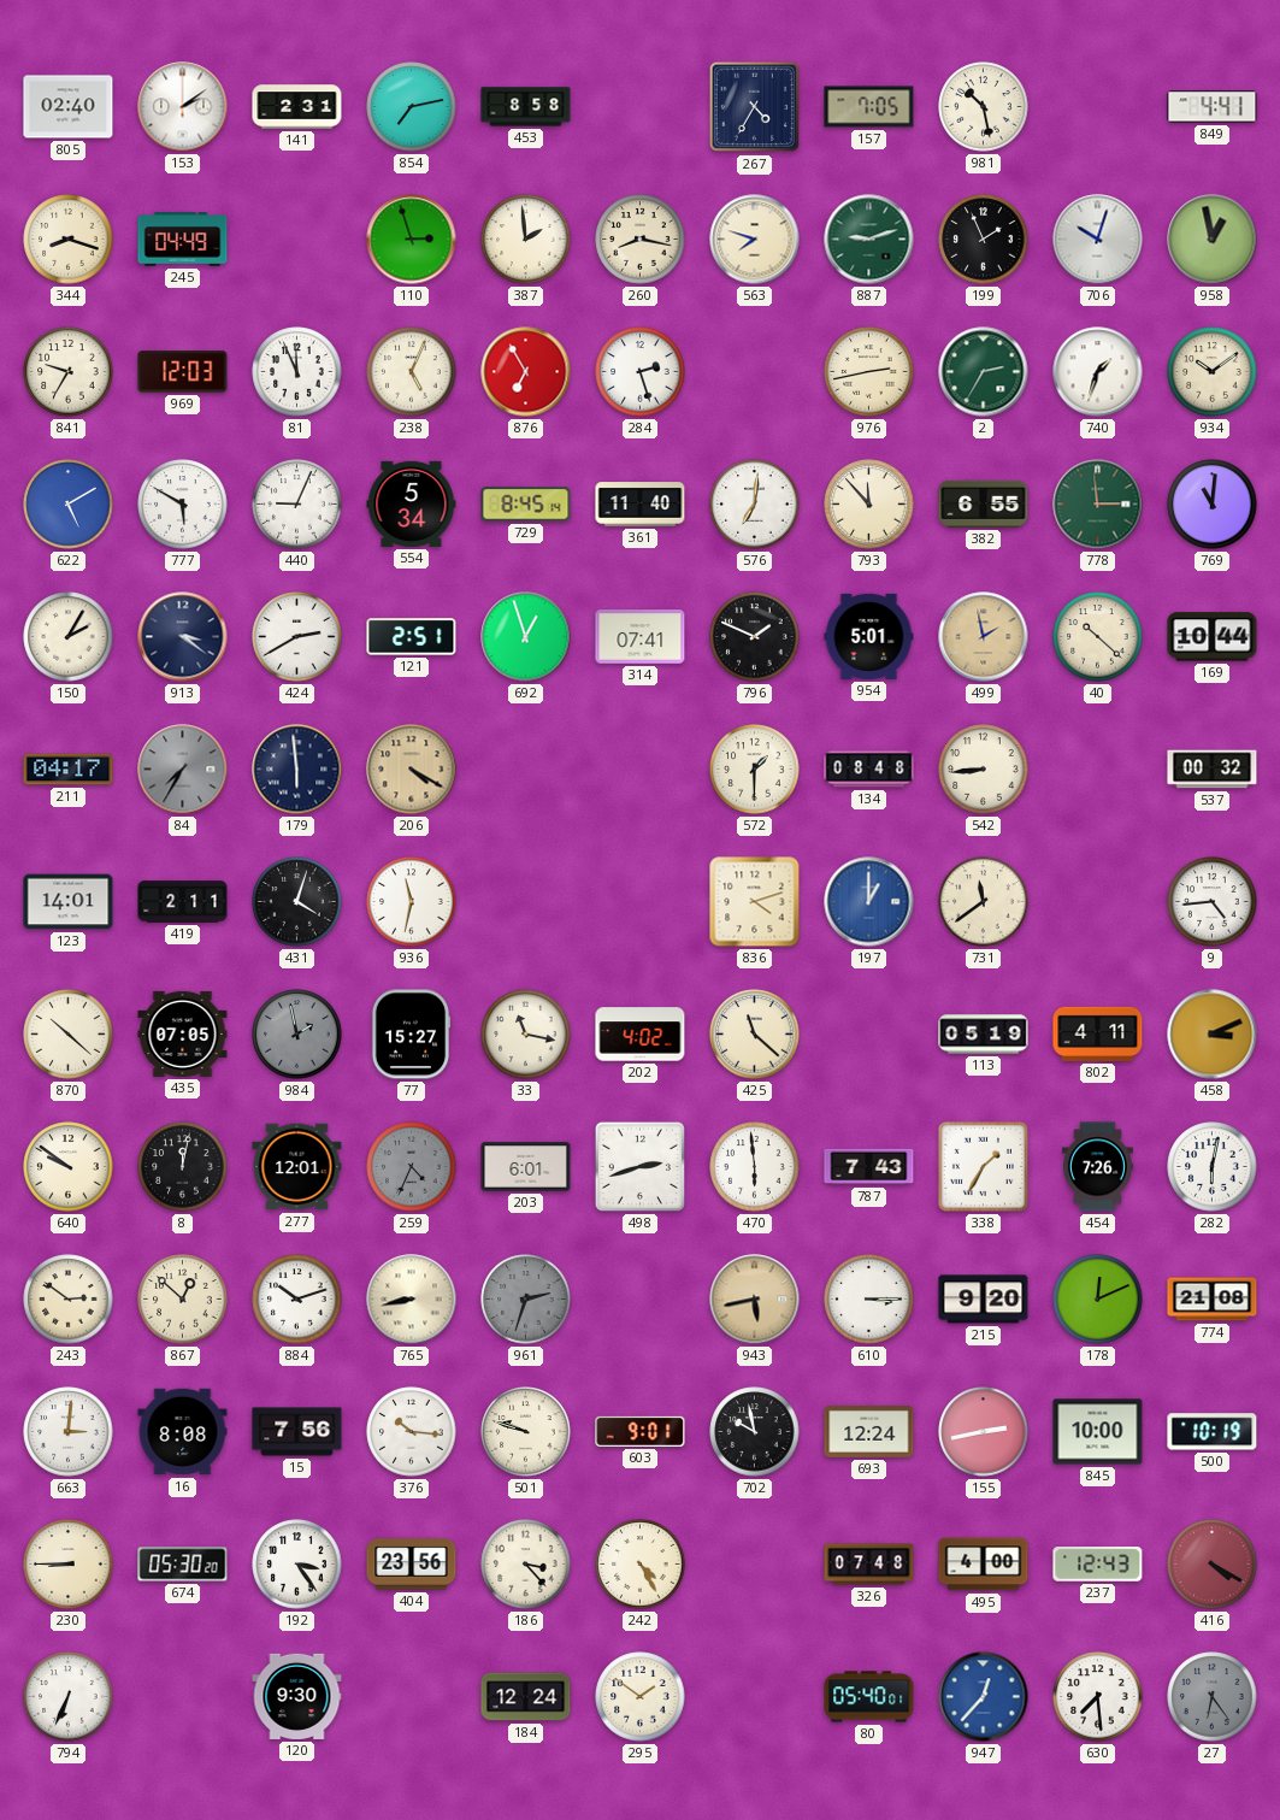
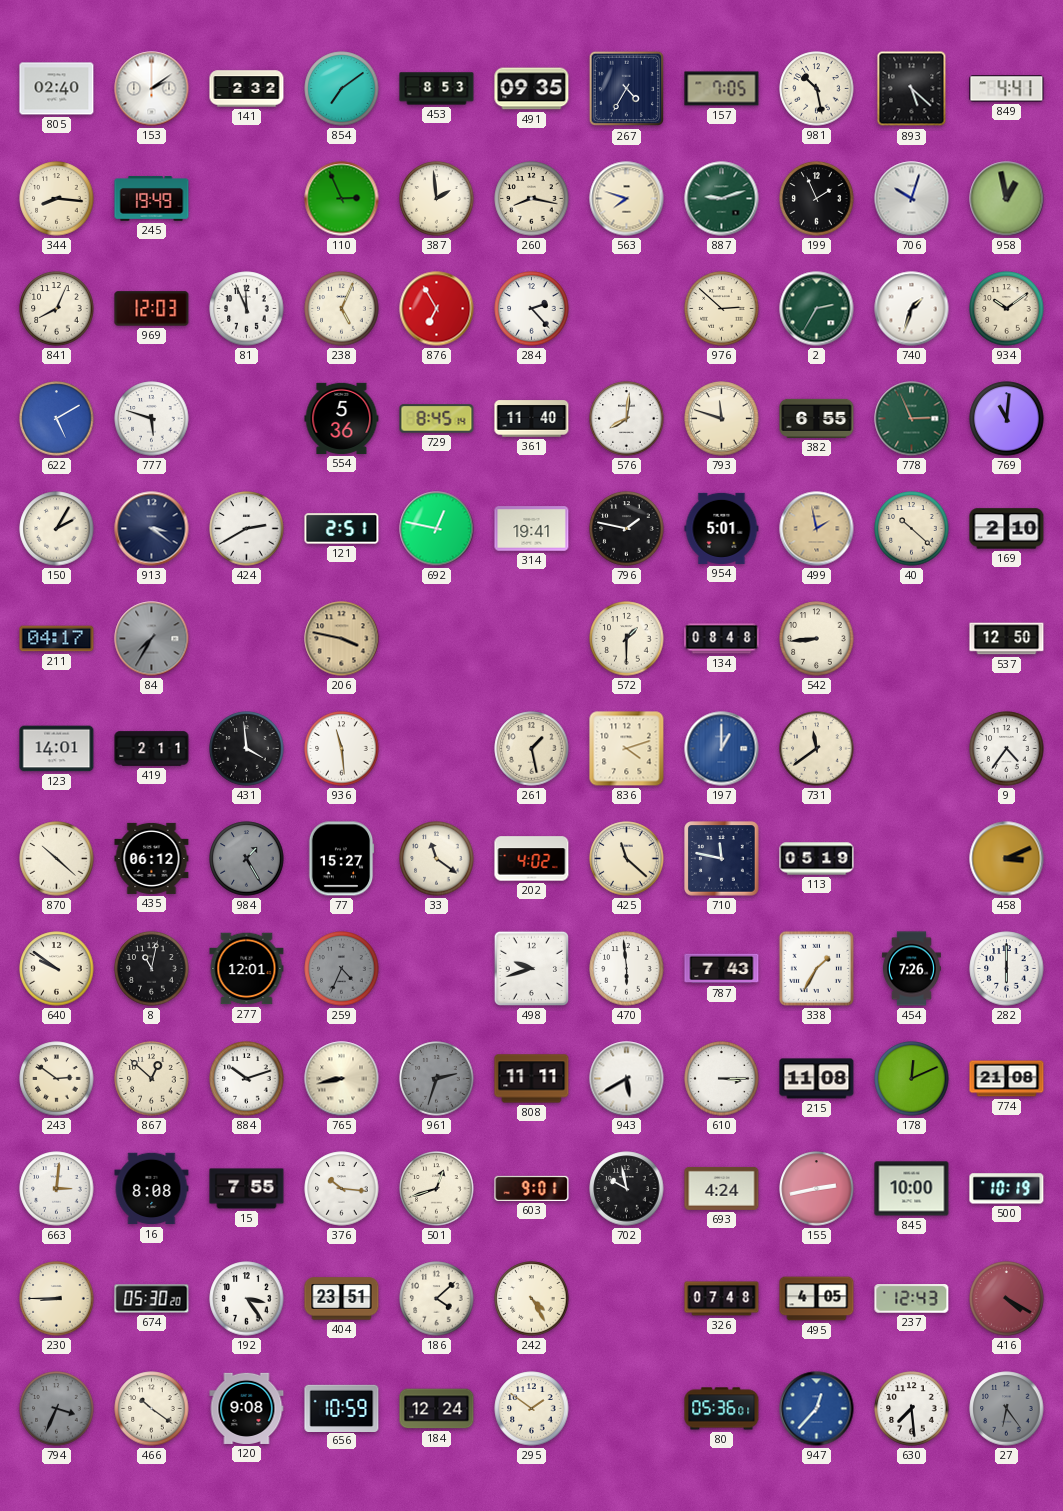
141: 2:31 -> 2:32 (247, 89)
854: 7:13 -> 7:09 (342, 89)
453: 8:58 -> 8:53 (437, 89)
491: none -> 09:35 (532, 89)
893: none -> 5:22 (912, 89)
344: 8:18 -> 8:16 (57, 199)
245: 04:49 -> 19:49 (152, 199)
110: 2:57 -> 2:56 (342, 199)
841: 9:35 -> 8:04 (57, 309)
284: 2:27 -> 2:23 (532, 309)
976: 2:43 -> 2:52 (722, 309)
777: 5:50 -> 5:48 (152, 419)
440: 9:04 -> none (297, 505)
554: 5:34 -> 5:36 (342, 418)
576: 7:01 -> 8:01 (627, 419)
793: 11:53 -> 11:48 (722, 419)
778: 2:59 -> 2:56 (912, 419)
692: 12:57 -> 12:47 (437, 529)
314: 07:41 -> 19:41 (532, 529)
796: 1:49 -> 1:47 (627, 529)
169: 10:44 -> 2:10 (1007, 529)
179: 5:59 -> none (297, 770)
206: 4:20 -> 3:47 (342, 639)
537: 00:32 -> 12:50 (1007, 639)
431: 4:03 -> 3:59 (247, 749)
936: 11:32 -> 11:29 (342, 749)
261: none -> 1:28 (532, 749)
9: 4:44 -> 4:36 (1007, 749)
435: 07:05 -> 06:12 (152, 858)
984: 1:58 -> 1:25 (247, 859)
33: 11:17 -> 11:21 (437, 859)
710: none -> 11:47 (722, 859)
802: 4:11 -> none (1098, 1033)
8: 12:02 -> 11:02 (152, 969)
203: 6:01 -> none (526, 1167)
498: 2:42 -> 9:42 (531, 968)
282: 6:02 -> 6:00 (1007, 969)
808: none -> 11:11 (532, 1079)
943: 5:43 -> 5:40 (627, 1079)
943 dial: champagne -> white (627, 1079)
215: 9:20 -> 11:08 (817, 1079)
15: 7:56 -> 7:55 (247, 1189)
501: 9:48 -> 12:42 (437, 1189)
693: 12:24 -> 4:24 (722, 1188)
404: 23:56 -> 23:51 (342, 1299)
186: 3:23 -> 4:08 (437, 1299)
495: 4:00 -> 4:05 (817, 1299)
794: 6:34 -> 3:34 (57, 1409)
794 dial: white -> grey (57, 1409)
466: none -> 10:21 (152, 1409)
120: 9:30 -> 9:08 (247, 1408)
656: none -> 10:59 (342, 1408)
80: 05:40 -> 05:36 (722, 1409)
